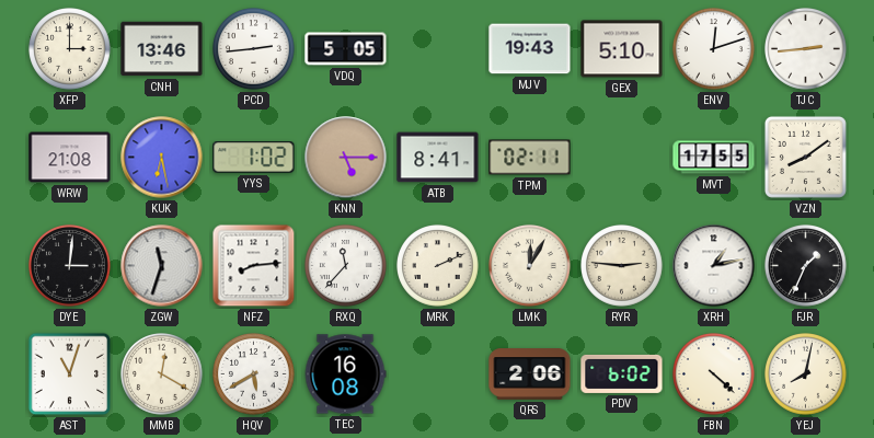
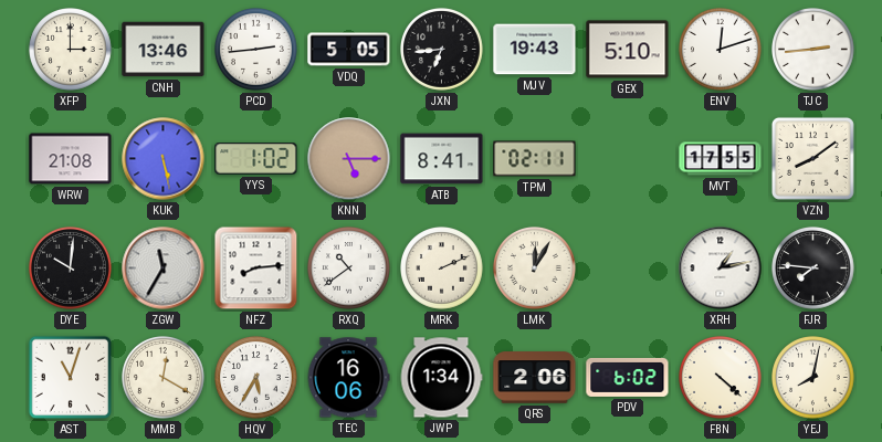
JXN: none -> 6:44 (442, 50)
KUK: 6:28 -> 5:28 (164, 159)
DYE: 3:01 -> 10:01 (71, 269)
ZGW: 11:33 -> 11:35 (164, 269)
RXQ: 11:37 -> 10:39 (349, 269)
RYR: 2:46 -> none (622, 266)
FJR: 1:34 -> 7:46 (813, 269)
HQV: 5:40 -> 5:35 (256, 378)
TEC: 16:08 -> 16:06 (348, 378)
JWP: none -> 1:34 (441, 378)
